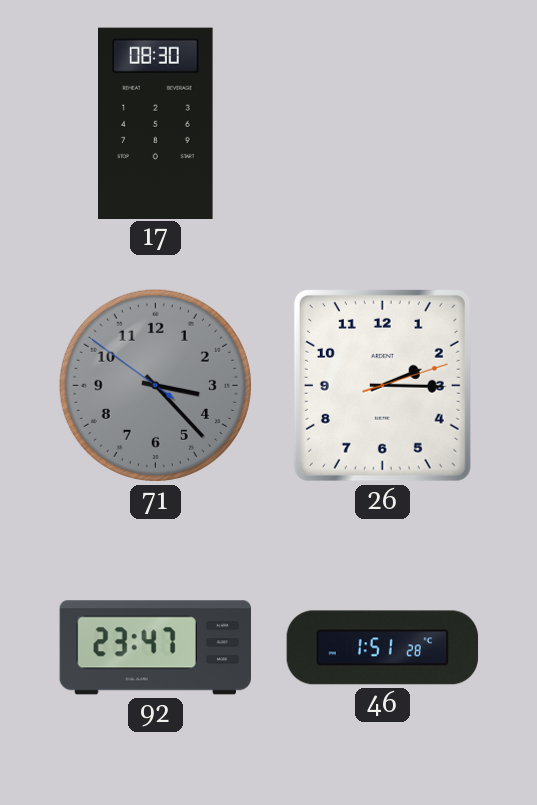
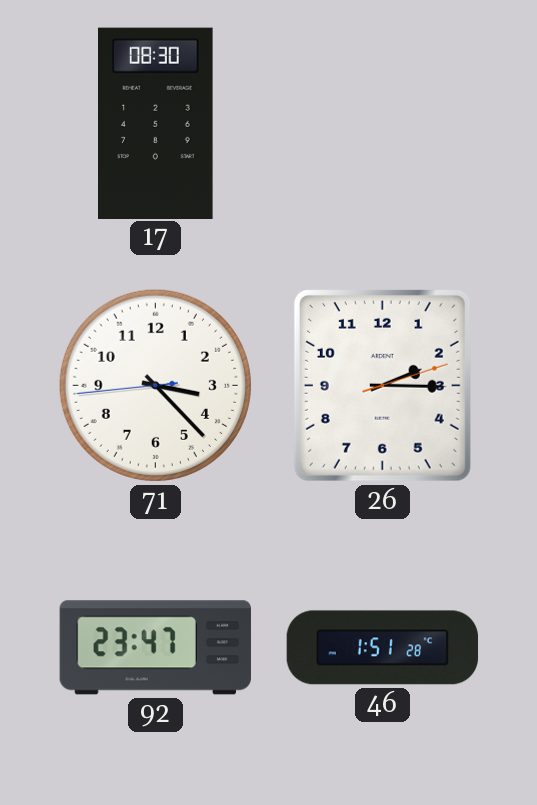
71: 3:22:51 -> 3:22:44 (155, 385)
71 dial: grey -> white (155, 385)
